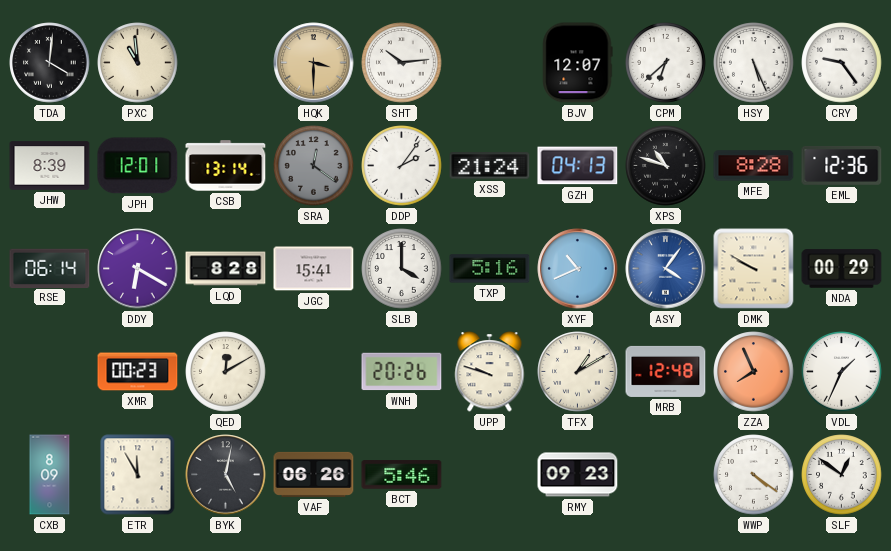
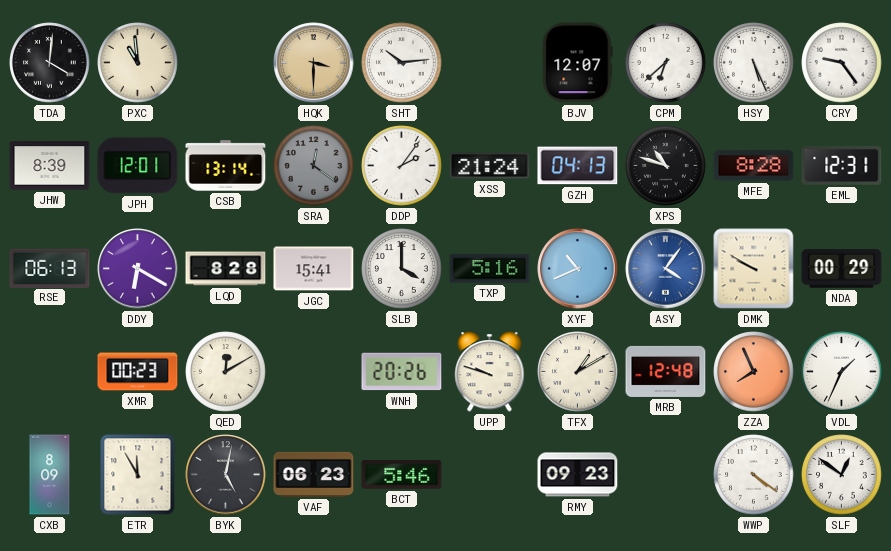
EML: 12:36 -> 12:31 (842, 165)
RSE: 06:14 -> 06:13 (50, 268)
VAF: 06:26 -> 06:23 (314, 474)
